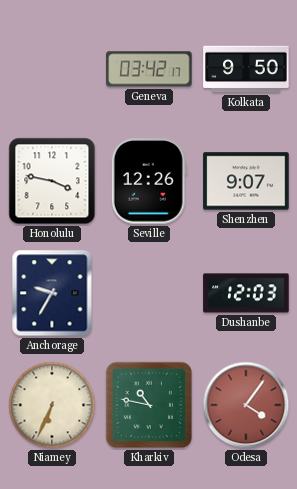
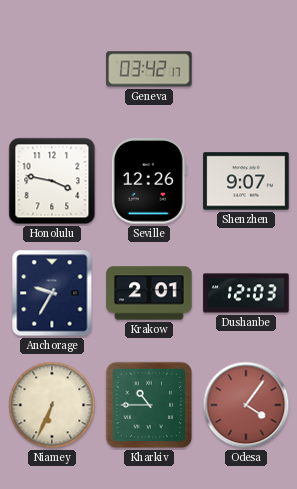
Kolkata: 9:50 -> none (246, 69)
Krakow: none -> 2:01 (149, 293)
Kharkiv: 10:47 -> 10:45 (149, 405)
